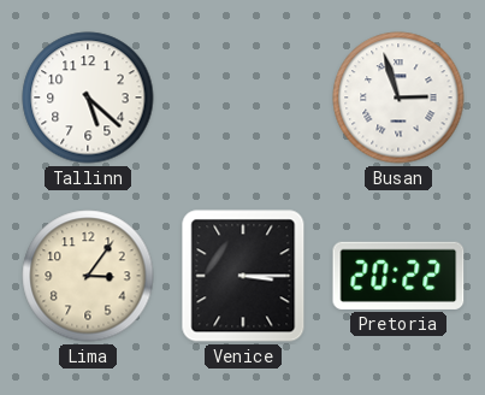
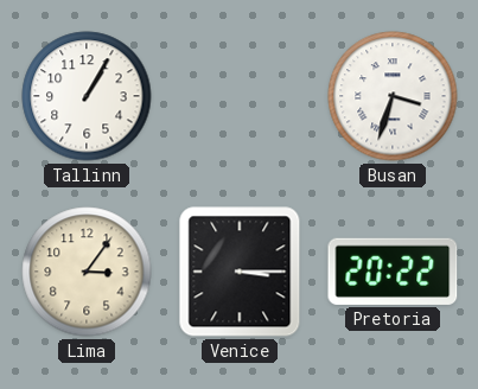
Tallinn: 5:22 -> 1:05 (87, 96)
Busan: 2:57 -> 3:33 (393, 96)
